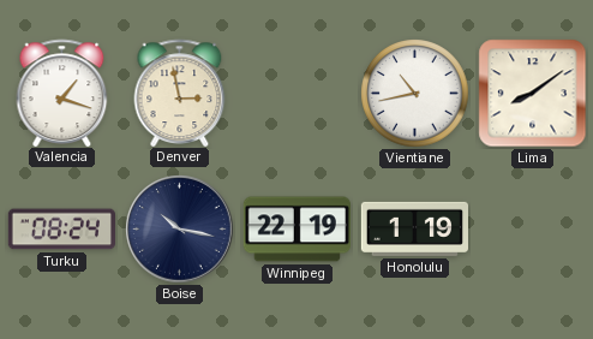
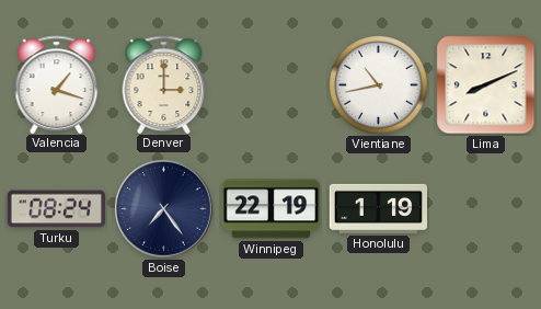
Denver: 2:58 -> 3:00 (164, 84)
Lima: 8:09 -> 8:11 (486, 85)
Boise: 10:17 -> 7:24 (164, 209)
